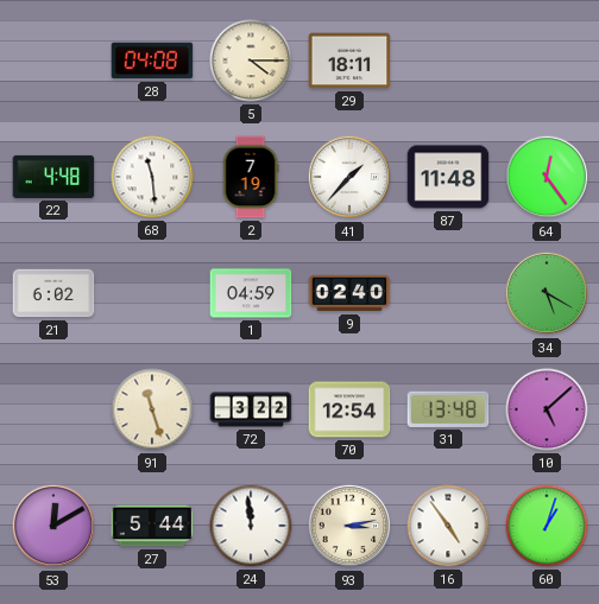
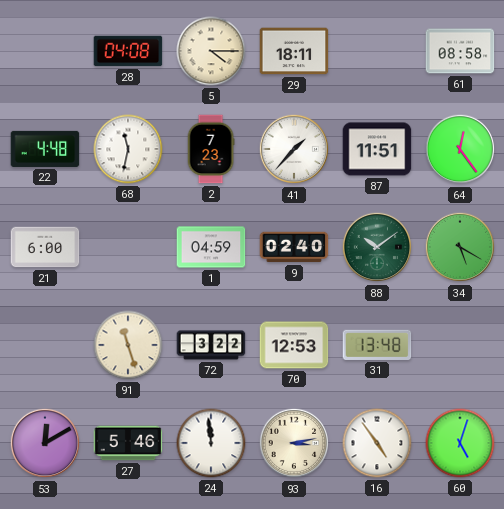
61: none -> 08:58 (460, 51)
68: 11:29 -> 11:32 (128, 149)
2: 7:19 -> 7:23 (211, 149)
87: 11:48 -> 11:51 (377, 149)
21: 6:02 -> 6:00 (45, 247)
88: none -> 10:09 (377, 247)
70: 12:54 -> 12:53 (294, 345)
10: 5:08 -> none (547, 409)
27: 5:44 -> 5:46 (128, 443)
60: 1:03 -> 5:03 (460, 443)
